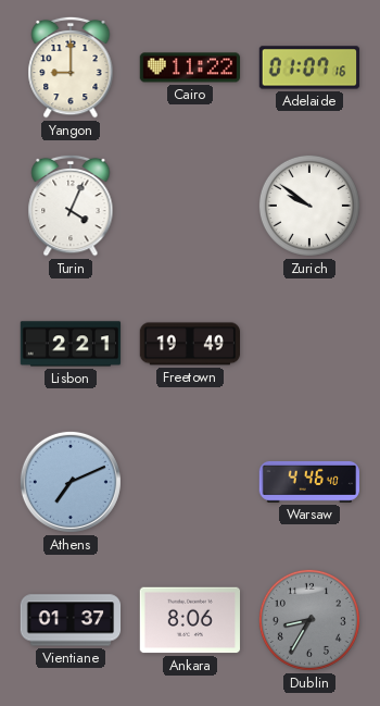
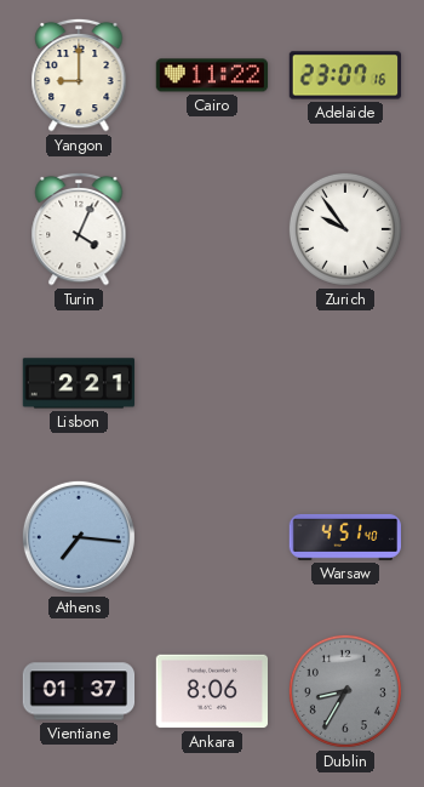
Adelaide: 01:07 -> 23:07 (345, 75)
Zurich: 9:51 -> 9:54 (345, 229)
Freetown: 19:49 -> none (189, 344)
Athens: 7:11 -> 7:16 (79, 537)
Warsaw: 4:46 -> 4:51 (344, 537)
